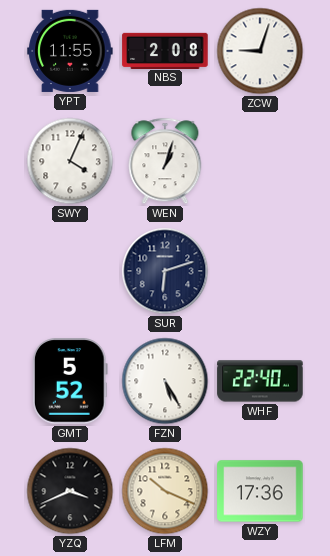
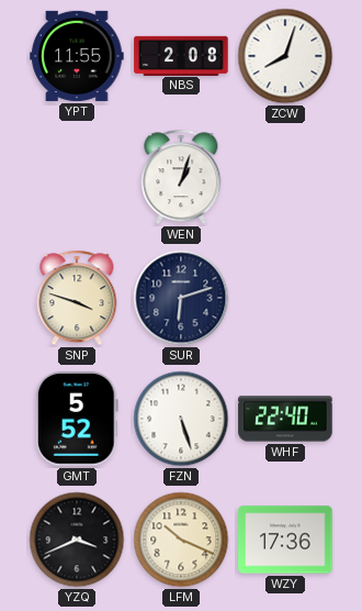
ZCW: 9:03 -> 8:03 (285, 56)
SWY: 4:04 -> none (70, 161)
SNP: none -> 3:48 (77, 298)
FZN: 5:25 -> 5:27 (181, 419)
